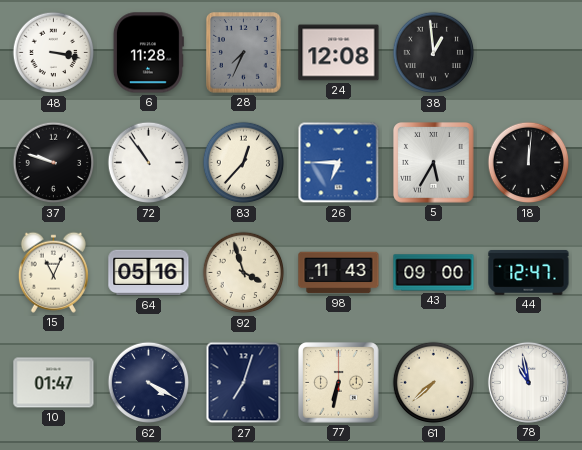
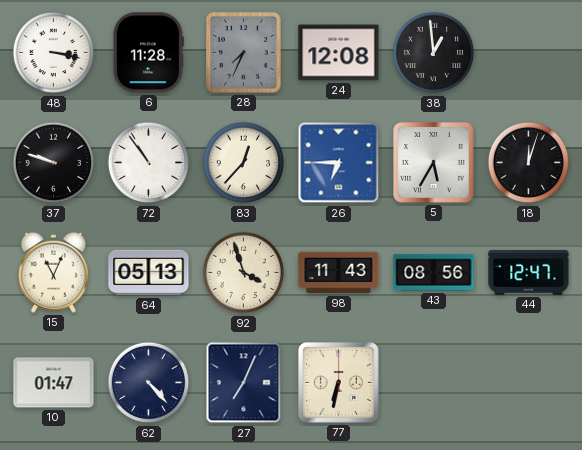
18: 12:01 -> 12:03 (529, 163)
64: 05:16 -> 05:13 (149, 273)
43: 09:00 -> 08:56 (434, 273)
62: 4:20 -> 4:23 (149, 383)
27: 7:03 -> 7:04 (244, 383)
61: 7:38 -> none (434, 383)
78: 10:58 -> none (528, 382)
